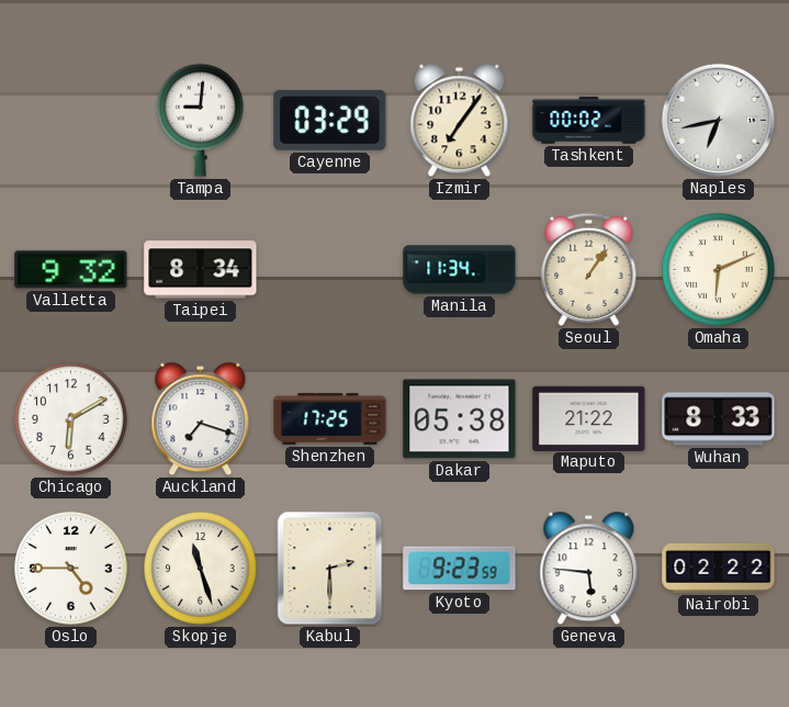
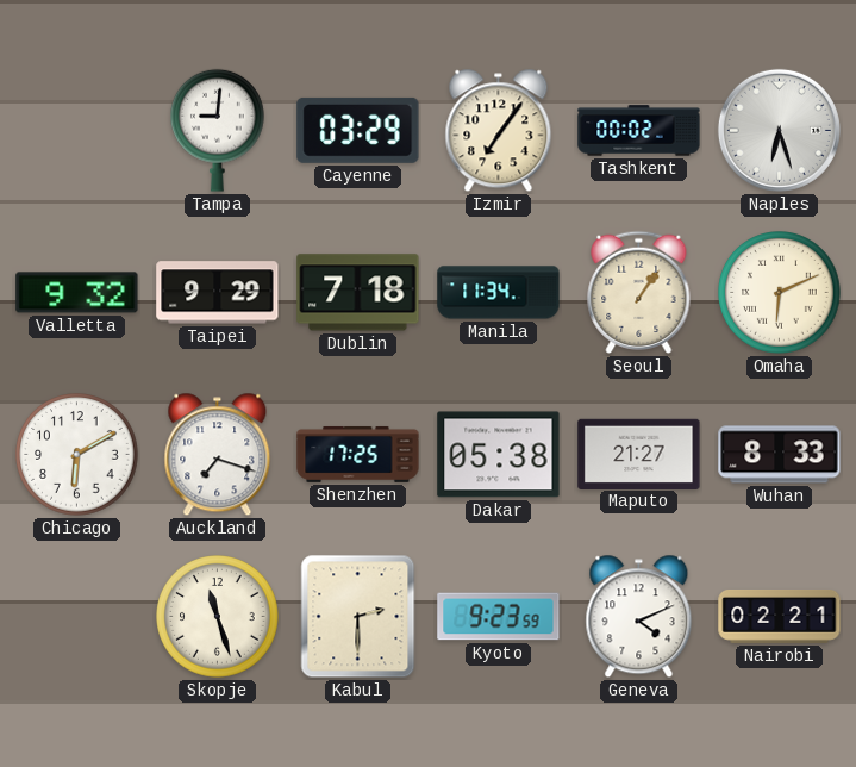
Naples: 6:43 -> 6:27 (779, 130)
Taipei: 8:34 -> 9:29 (218, 293)
Dublin: none -> 7:18 (358, 293)
Maputo: 21:22 -> 21:27 (639, 454)
Oslo: 4:45 -> none (71, 569)
Geneva: 5:46 -> 4:11 (639, 617)
Nairobi: 02:22 -> 02:21 (780, 616)
